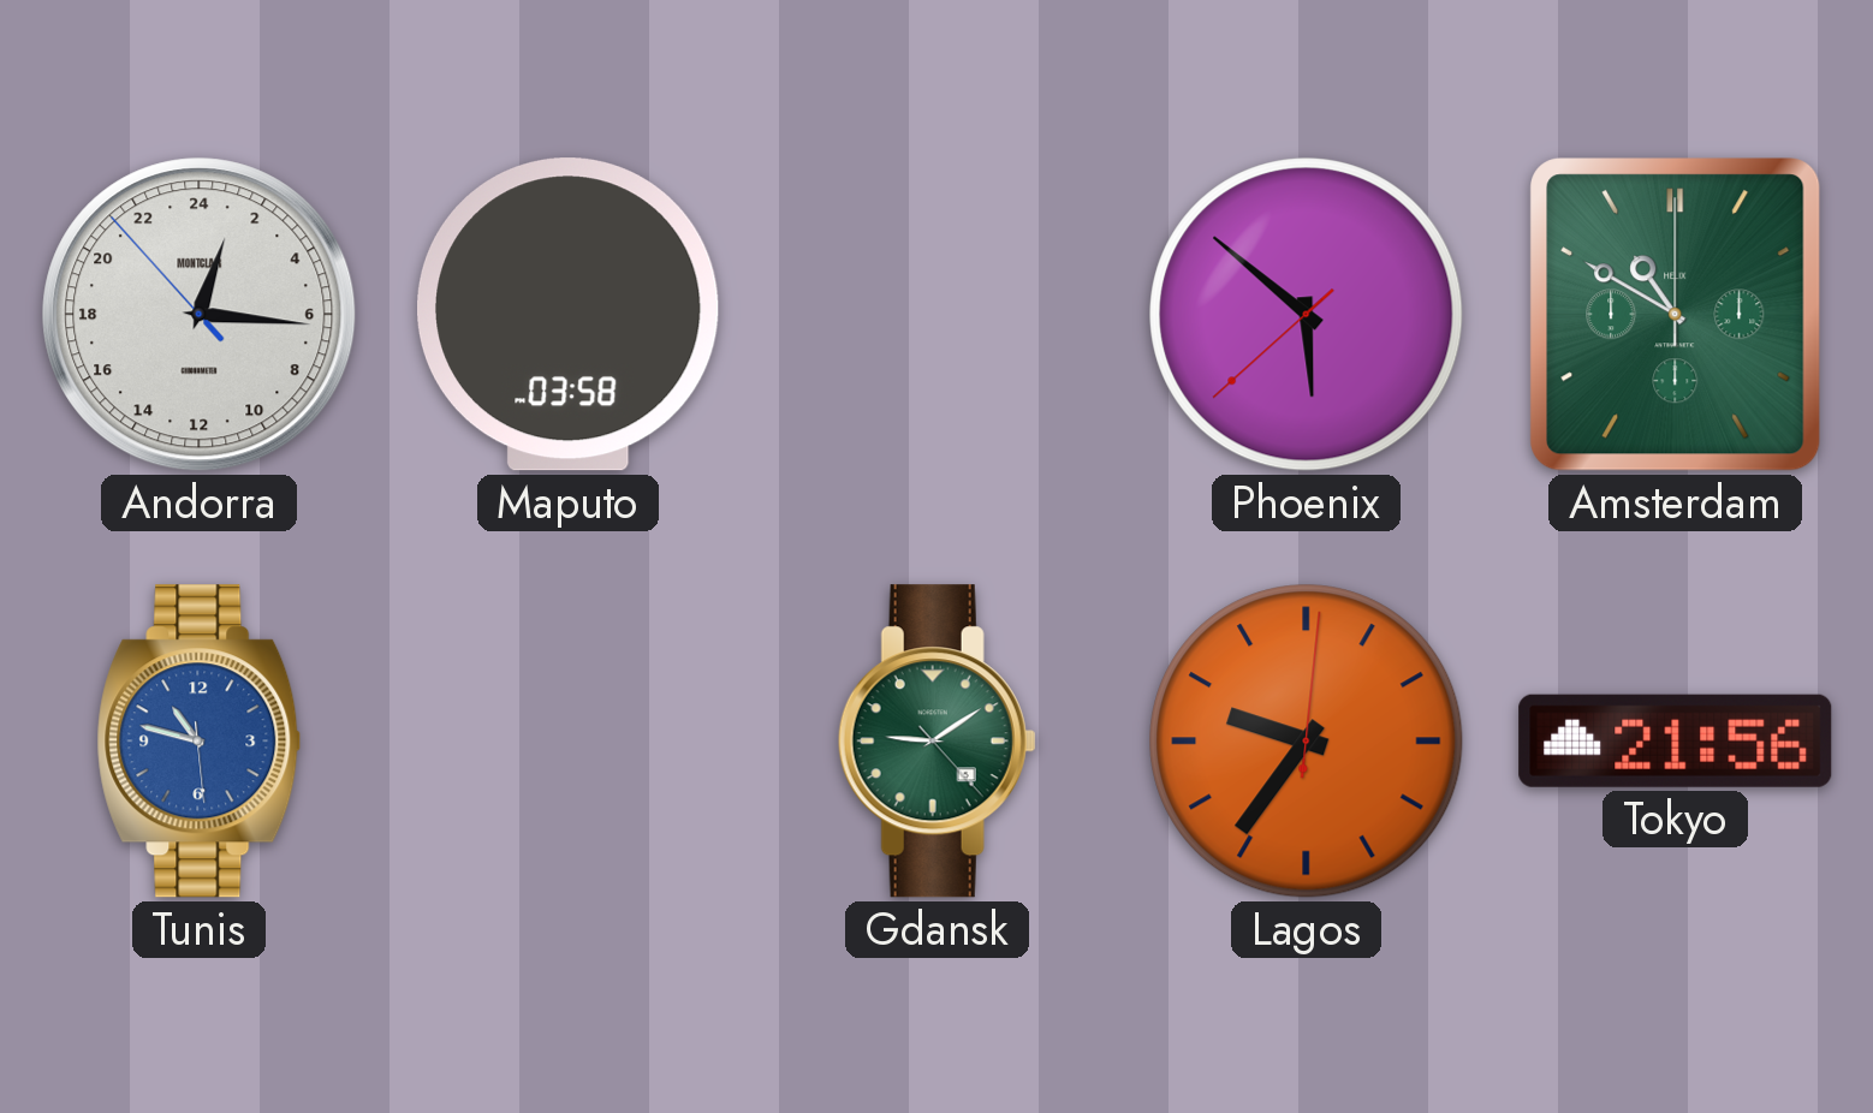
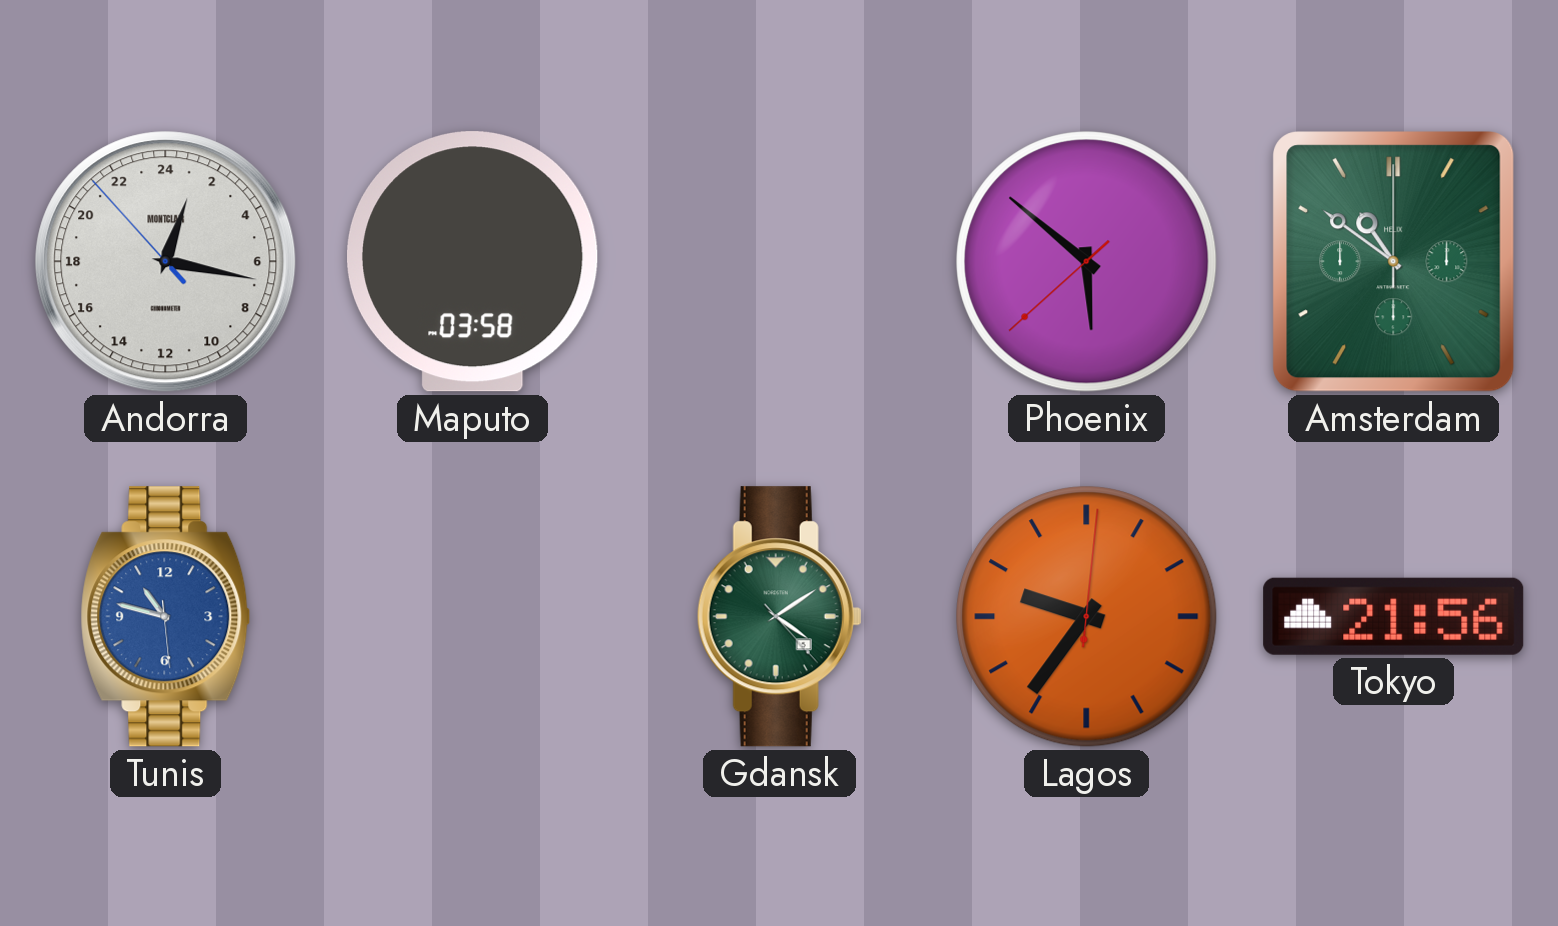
Andorra: 1:15 -> 1:16 (166, 262)
Amsterdam: 10:50 -> 10:51 (1394, 262)
Gdansk: 9:09 -> 4:09 (779, 617)
